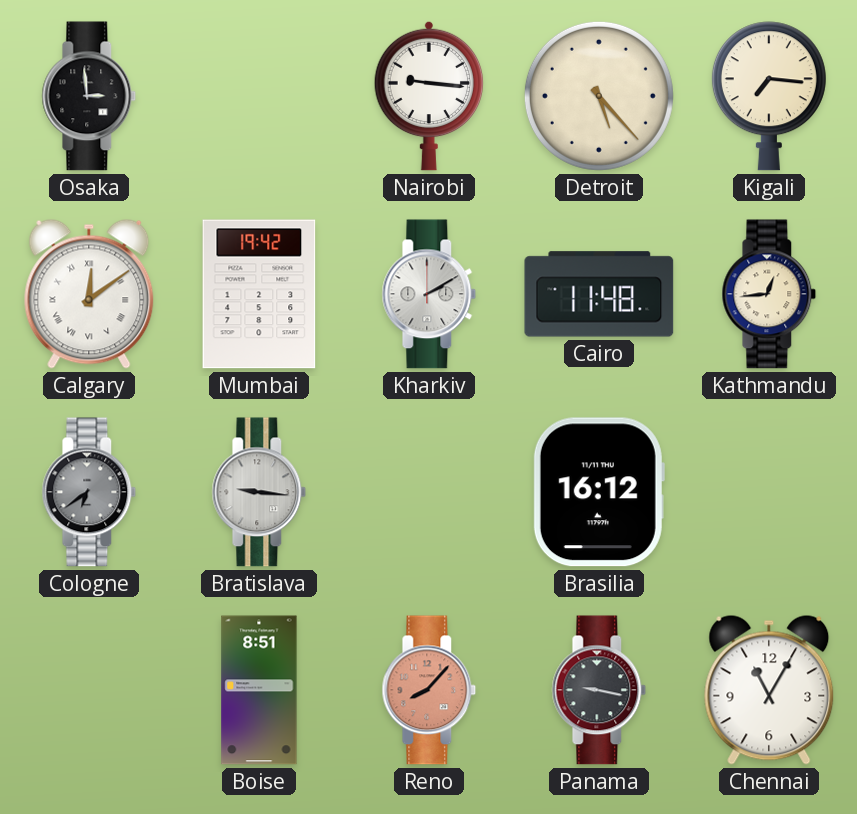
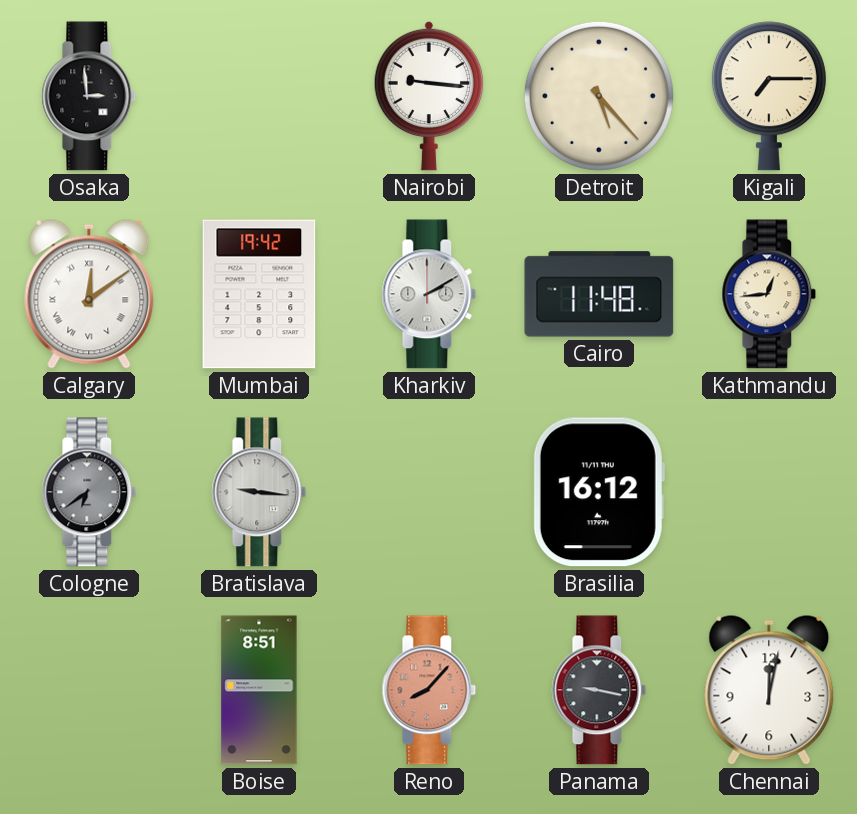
Kigali: 7:16 -> 7:15 (769, 96)
Chennai: 11:05 -> 12:02 (769, 690)
